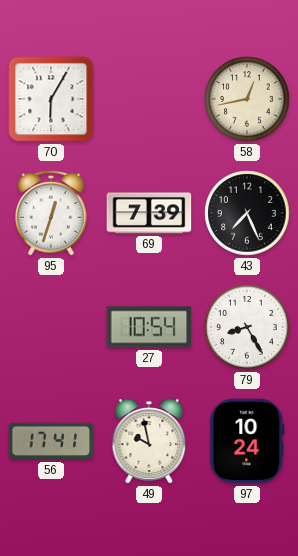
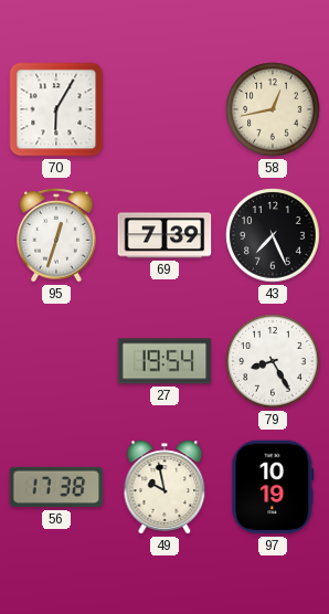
27: 10:54 -> 19:54 (164, 361)
56: 17:41 -> 17:38 (56, 487)
97: 10:24 -> 10:19 (273, 487)
